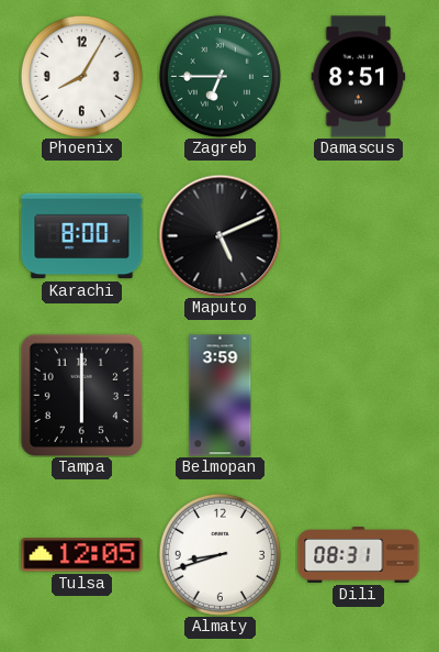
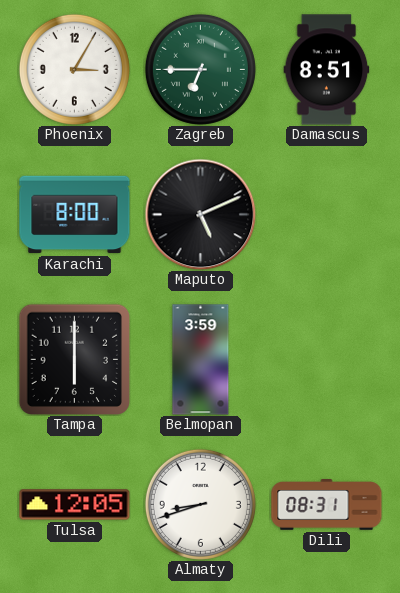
Phoenix: 8:05 -> 3:05 (74, 69)
